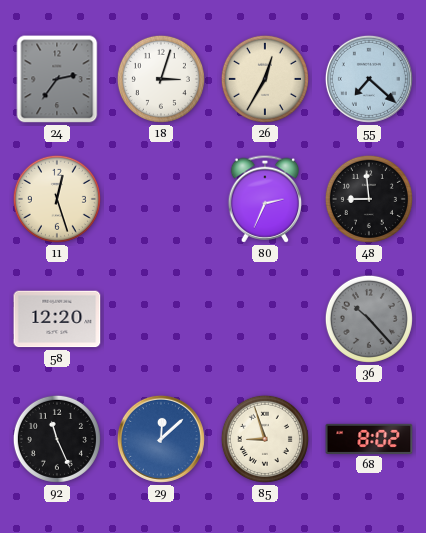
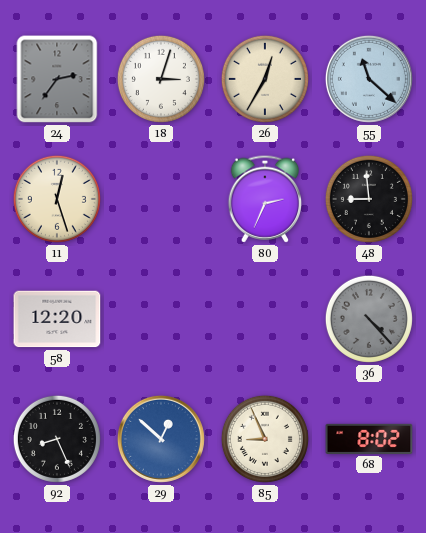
55: 7:22 -> 11:22 (369, 79)
36: 10:23 -> 4:23 (369, 319)
92: 11:26 -> 8:26 (57, 439)
29: 12:08 -> 12:52 (161, 439)
85: 8:57 -> 8:56 (265, 439)
